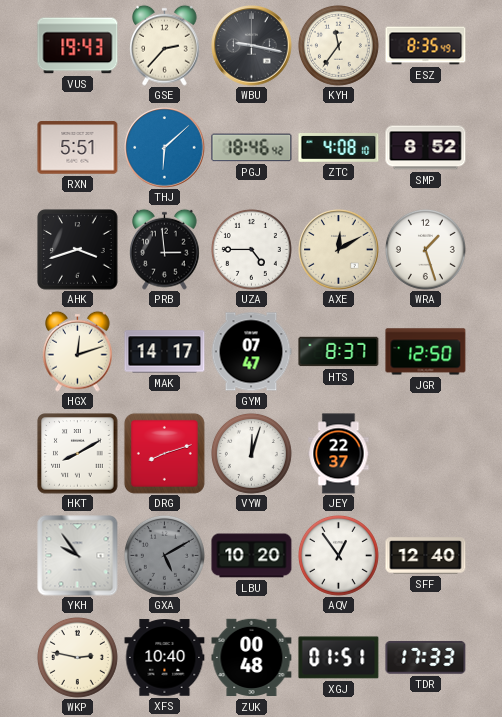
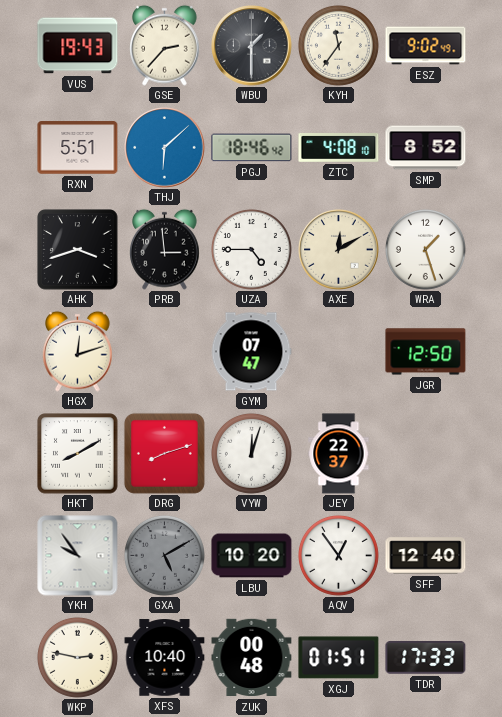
WBU: 9:17 -> 1:30 (252, 46)
ESZ: 8:35 -> 9:02 (426, 46)
MAK: 14:17 -> none (165, 352)
HTS: 8:37 -> none (339, 352)
